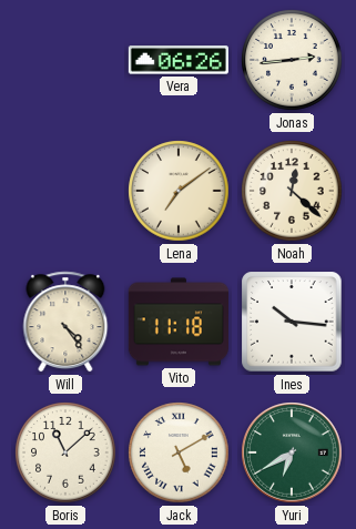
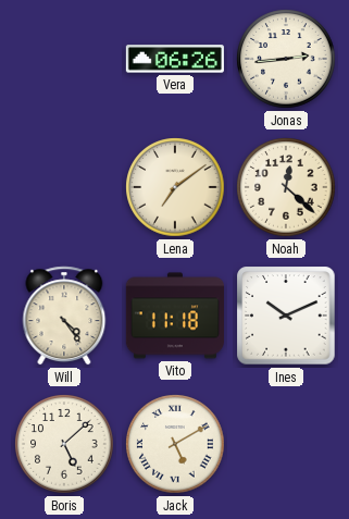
Ines: 10:16 -> 10:11 (286, 316)
Boris: 11:08 -> 5:08 (64, 444)
Yuri: 6:40 -> none (292, 452)
